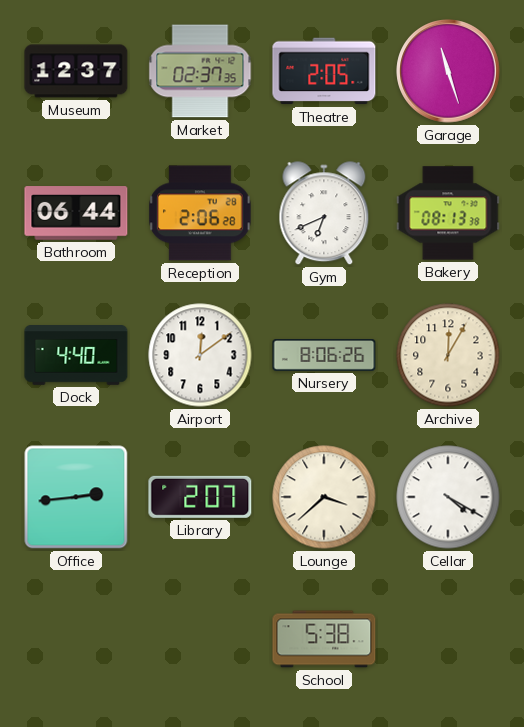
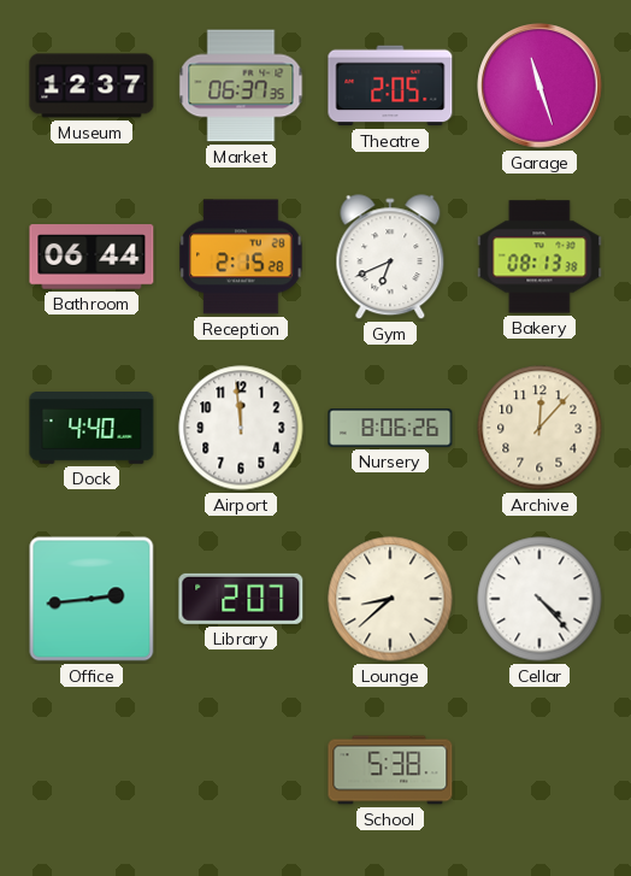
Market: 02:37 -> 06:37 (241, 86)
Reception: 2:06 -> 2:15 (241, 257)
Airport: 12:09 -> 11:59 (241, 428)
Archive: 12:05 -> 12:07 (539, 428)
Lounge: 3:38 -> 8:38 (390, 599)
Cellar: 4:20 -> 4:23 (539, 599)
